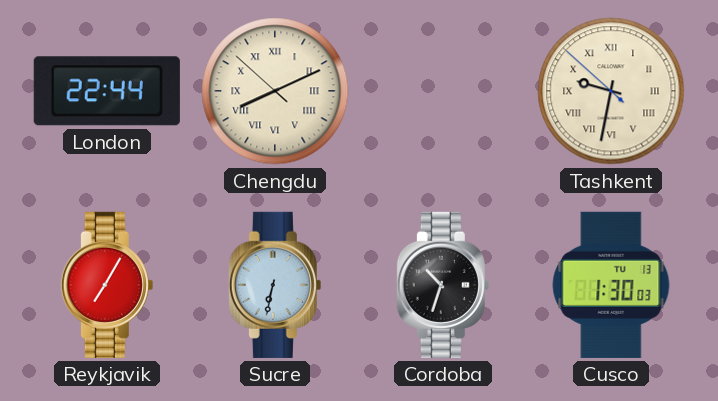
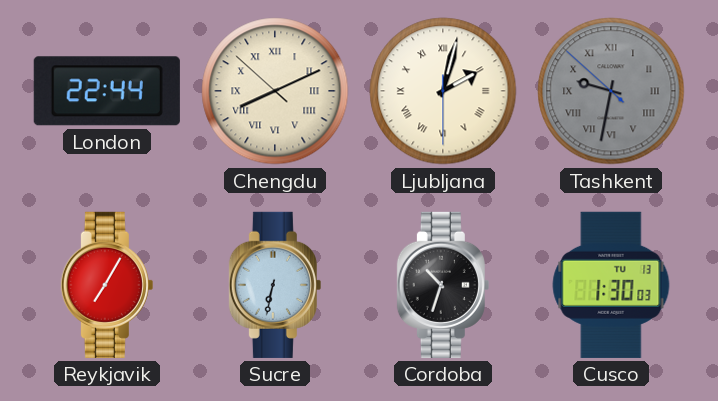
Ljubljana: none -> 2:02 (443, 91)
Tashkent dial: cream -> grey (611, 91)
